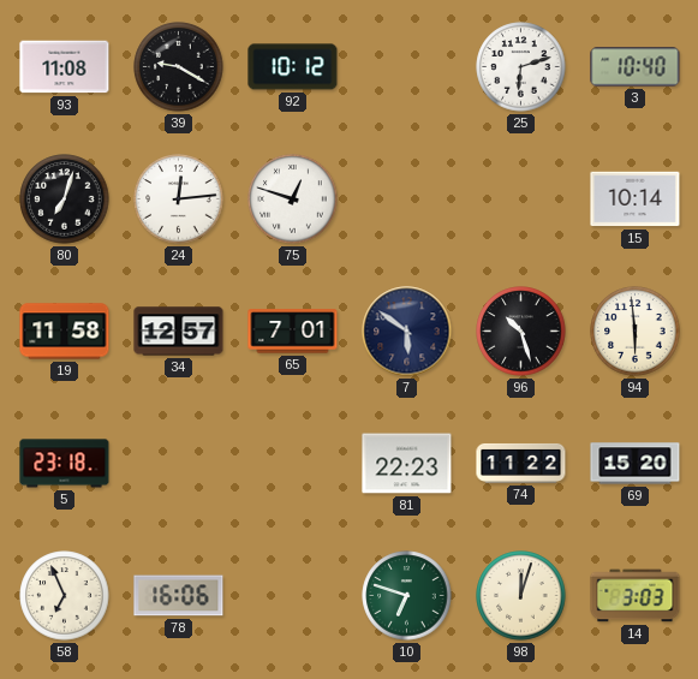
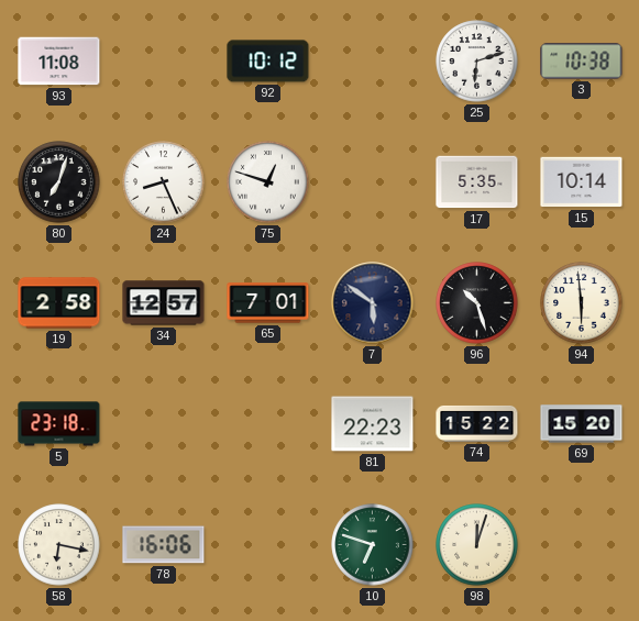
39: 9:20 -> none (179, 67)
3: 10:40 -> 10:38 (582, 62)
24: 12:14 -> 8:26 (164, 182)
17: none -> 5:35 (477, 182)
19: 11:58 -> 2:58 (59, 303)
74: 11:22 -> 15:22 (477, 423)
58: 6:56 -> 6:17 (59, 545)
14: 3:03 -> none (636, 596)
